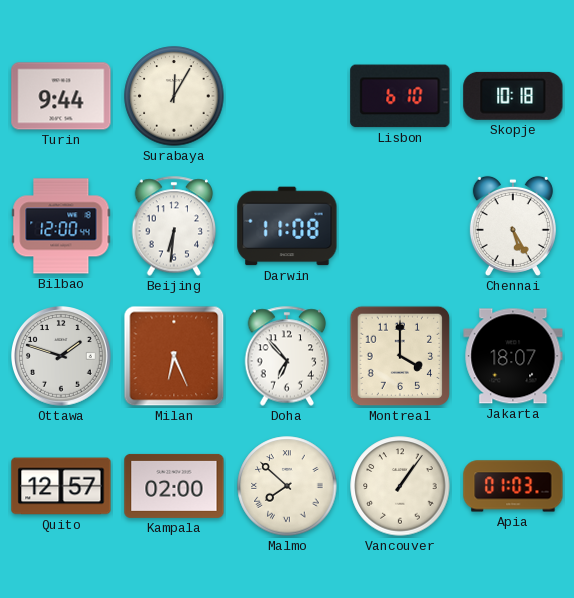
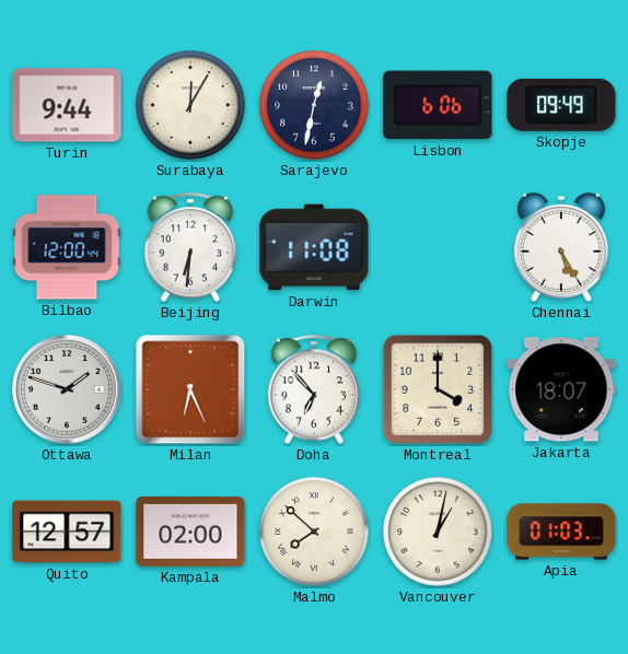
Sarajevo: none -> 12:32 (314, 105)
Lisbon: 6:10 -> 6:06 (438, 105)
Skopje: 10:18 -> 09:49 (561, 105)
Vancouver: 1:06 -> 1:02 (438, 532)
